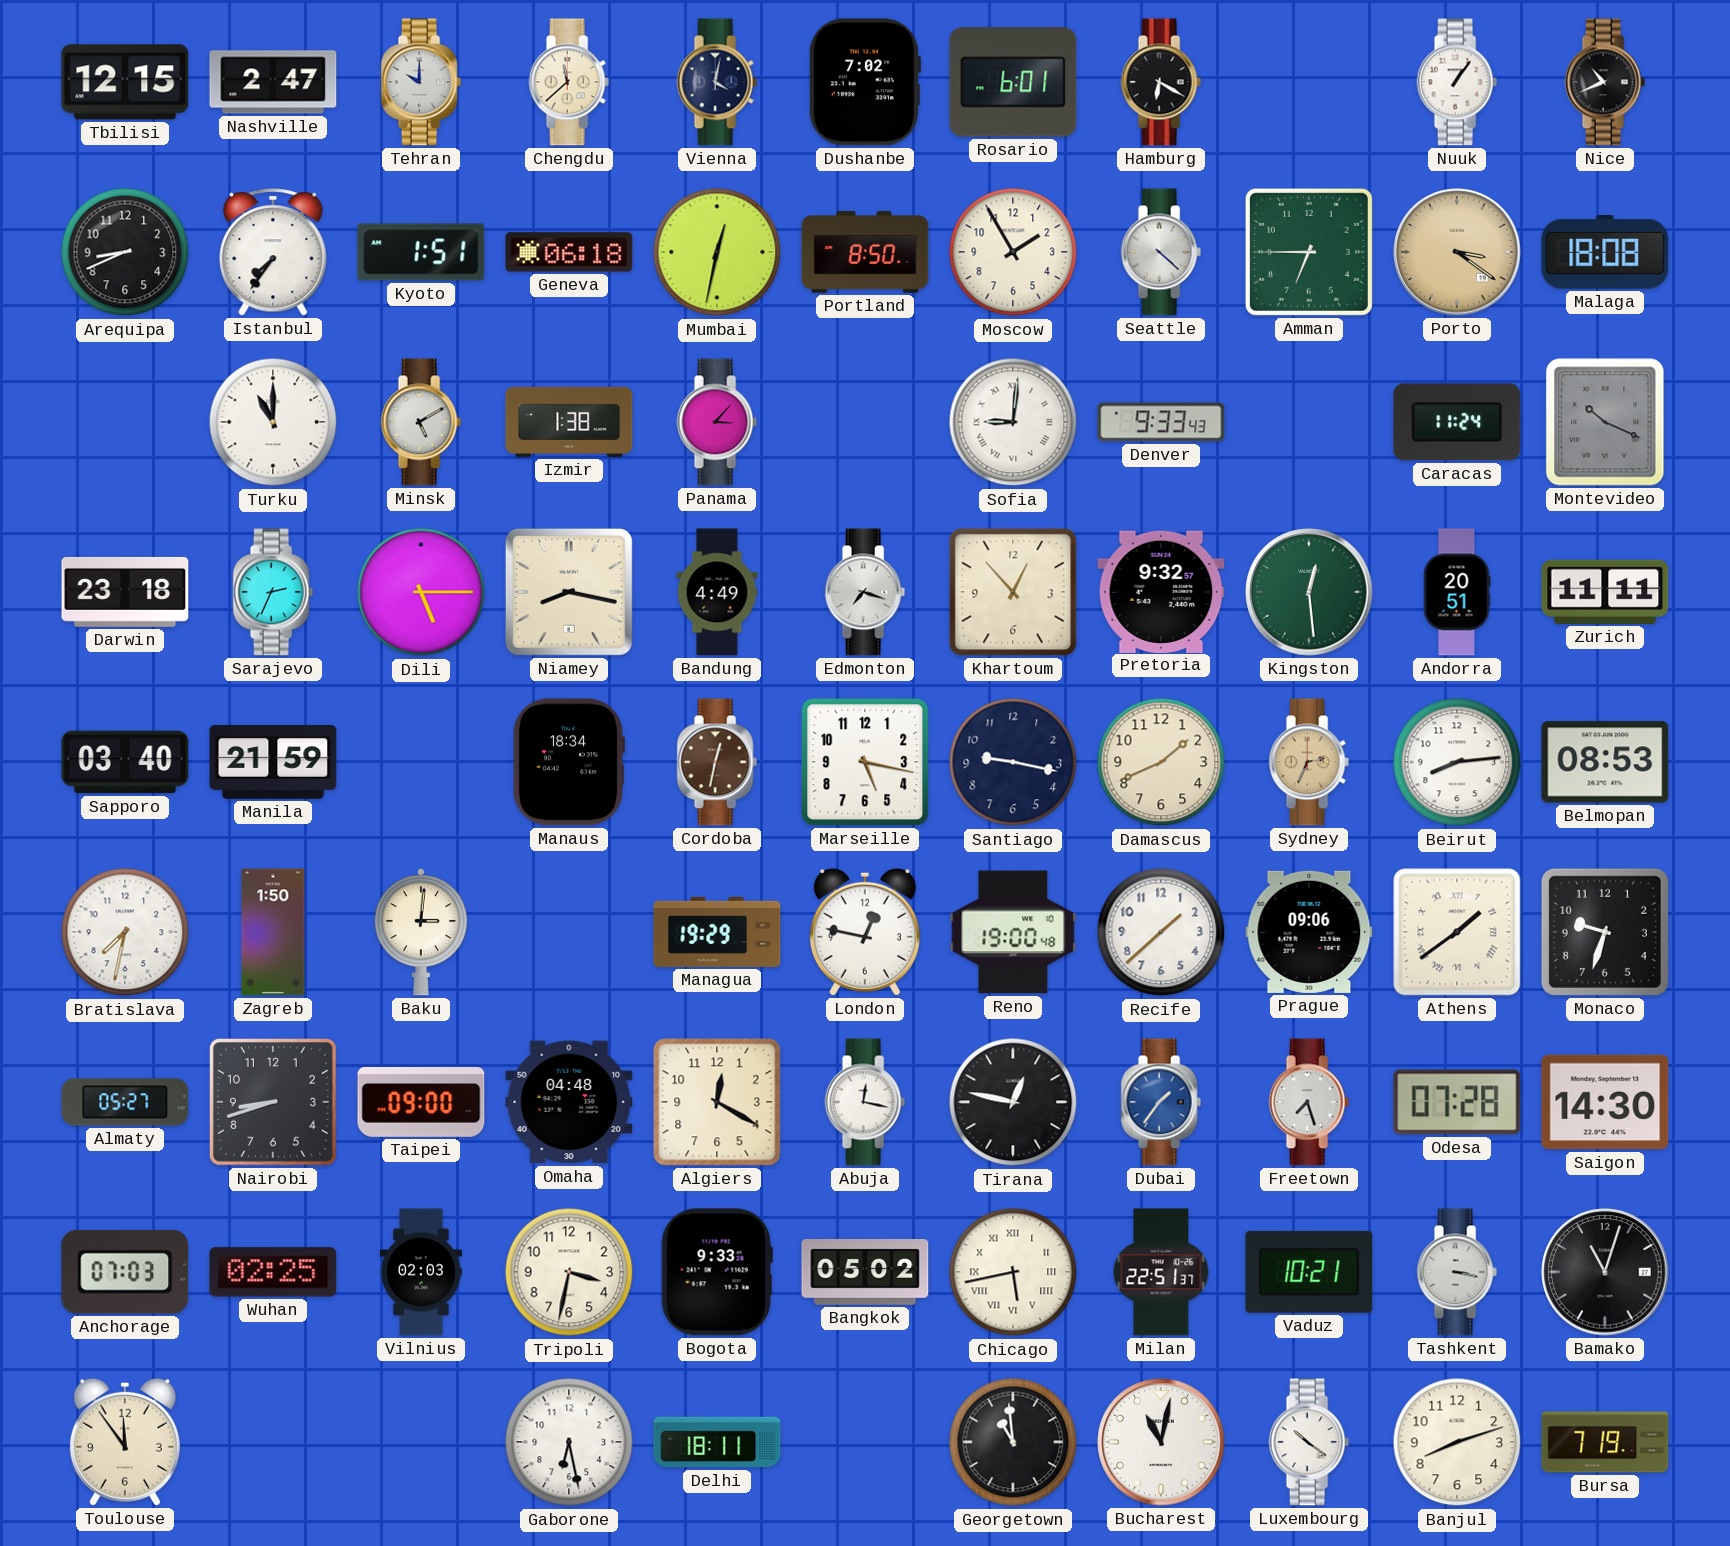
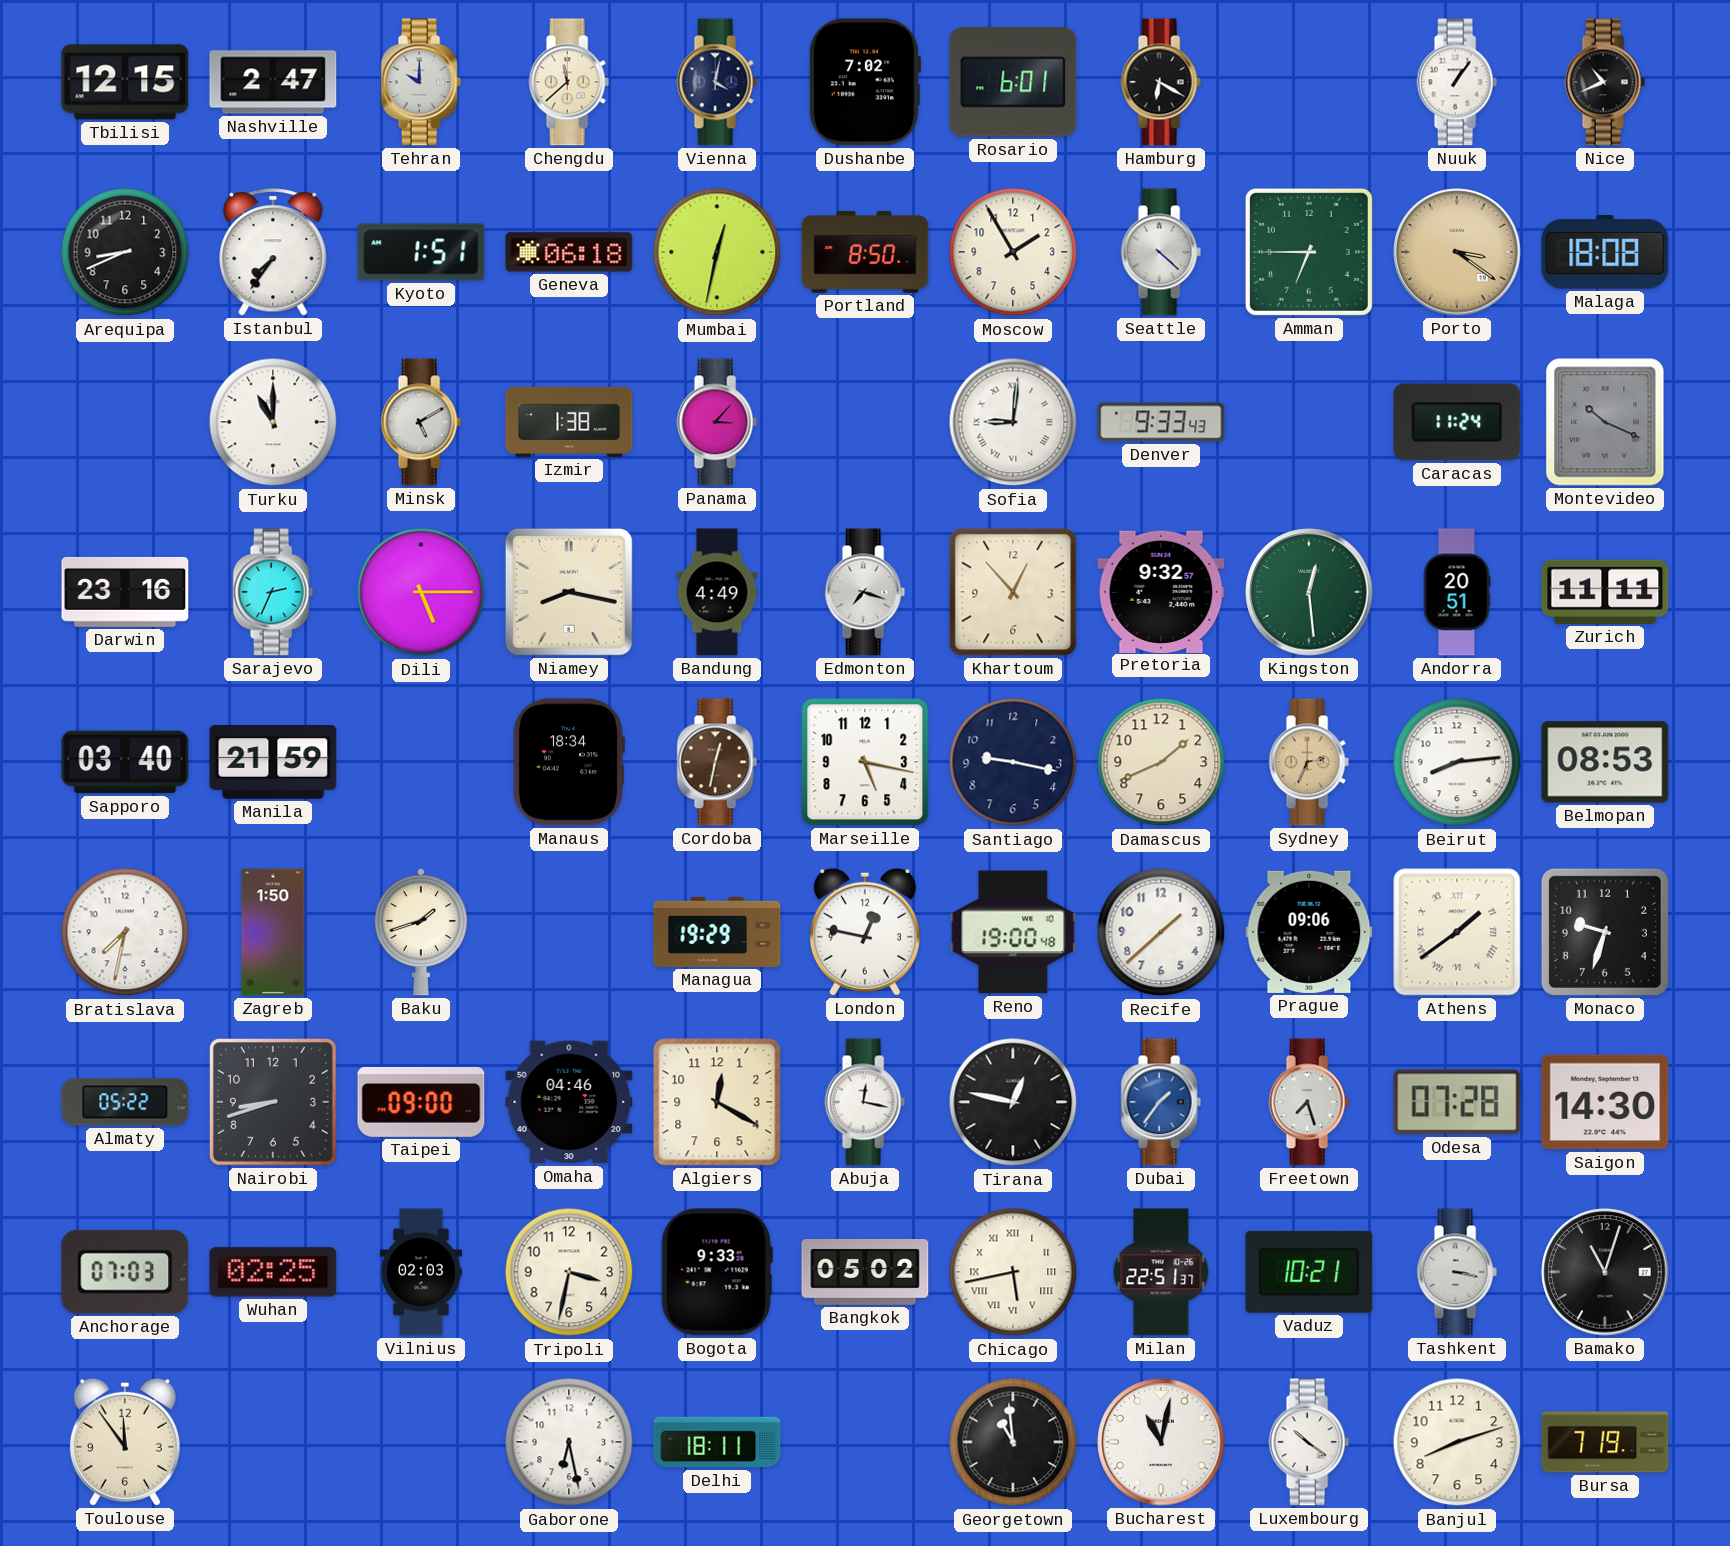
Darwin: 23:18 -> 23:16 (125, 592)
Baku: 3:01 -> 1:42 (421, 932)
Almaty: 05:27 -> 05:22 (125, 1102)
Omaha: 04:48 -> 04:46 (569, 1102)
